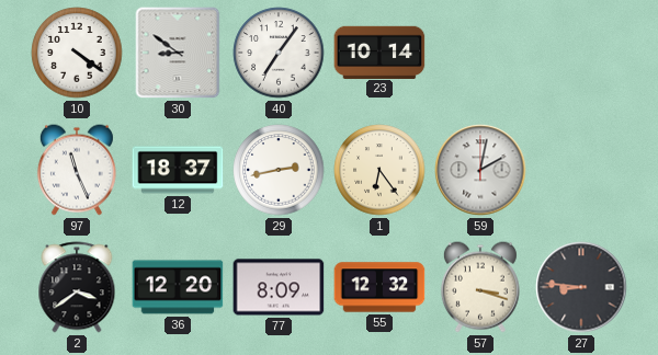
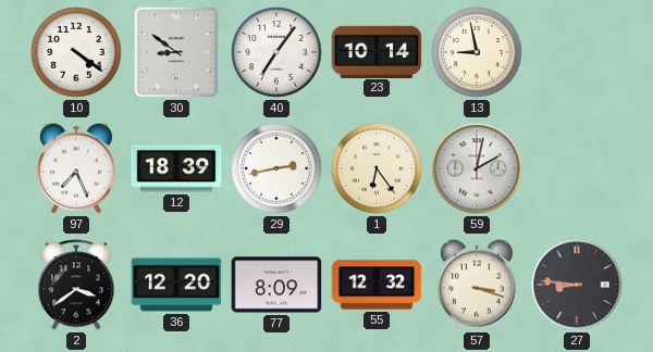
13: none -> 8:58 (477, 52)
97: 11:26 -> 7:26 (76, 168)
12: 18:37 -> 18:39 (176, 168)
